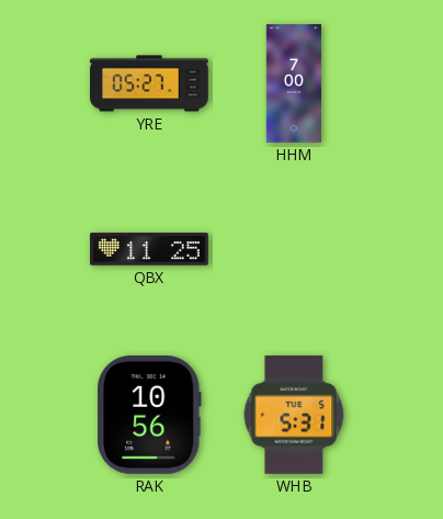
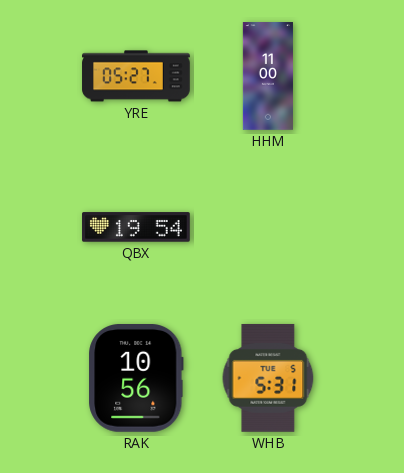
HHM: 7:00 -> 11:00 (268, 76)
QBX: 11:25 -> 19:54 (136, 227)
